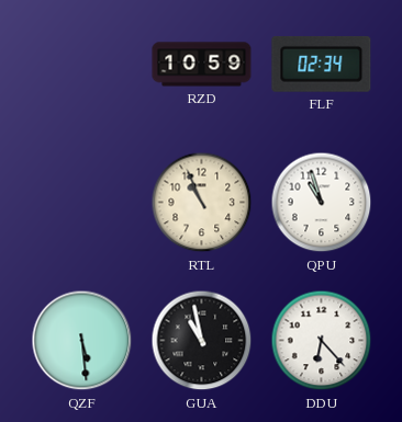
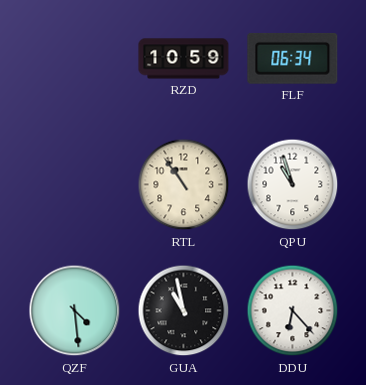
FLF: 02:34 -> 06:34 (293, 58)
RTL: 10:56 -> 10:54 (184, 185)
QZF: 5:29 -> 4:29 (75, 311)
